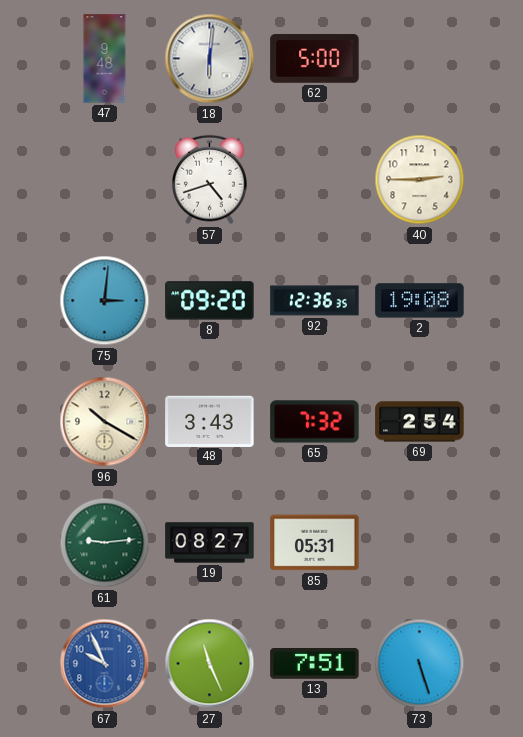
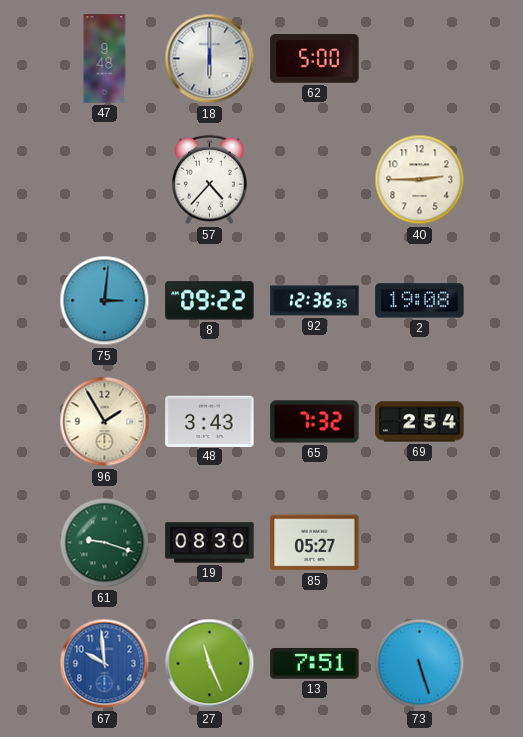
18: 6:01 -> 6:00 (210, 59)
57: 4:42 -> 4:37 (209, 180)
8: 09:20 -> 09:22 (210, 301)
96: 10:20 -> 1:55 (105, 422)
61: 9:14 -> 9:18 (105, 543)
19: 08:27 -> 08:30 (210, 543)
85: 05:31 -> 05:27 (315, 543)
67: 9:56 -> 9:59 (105, 664)
